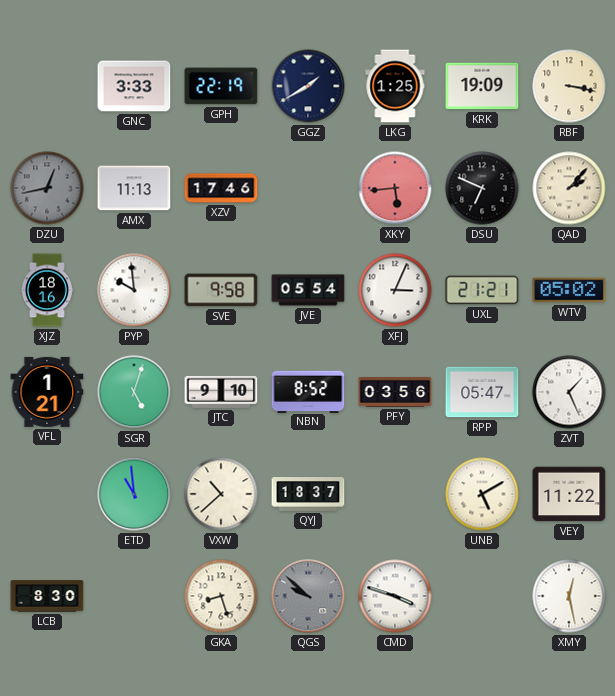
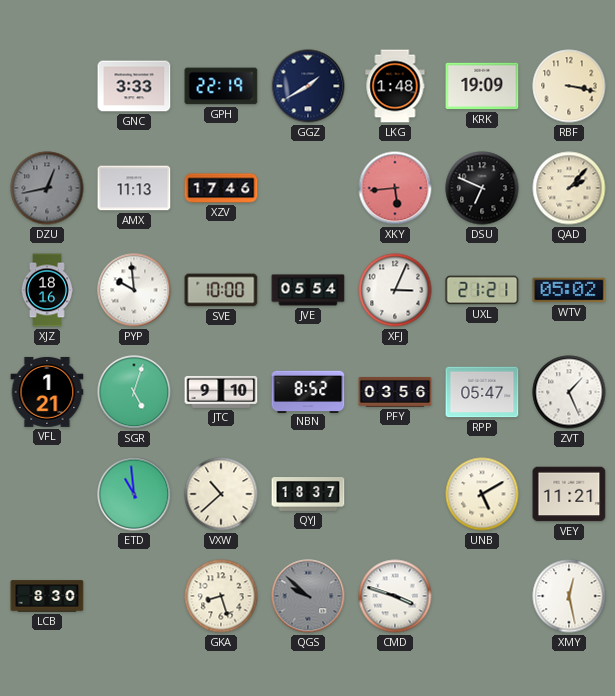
LKG: 1:25 -> 1:48 (395, 86)
SVE: 9:58 -> 10:00 (221, 290)
VEY: 11:22 -> 11:21 (569, 494)
